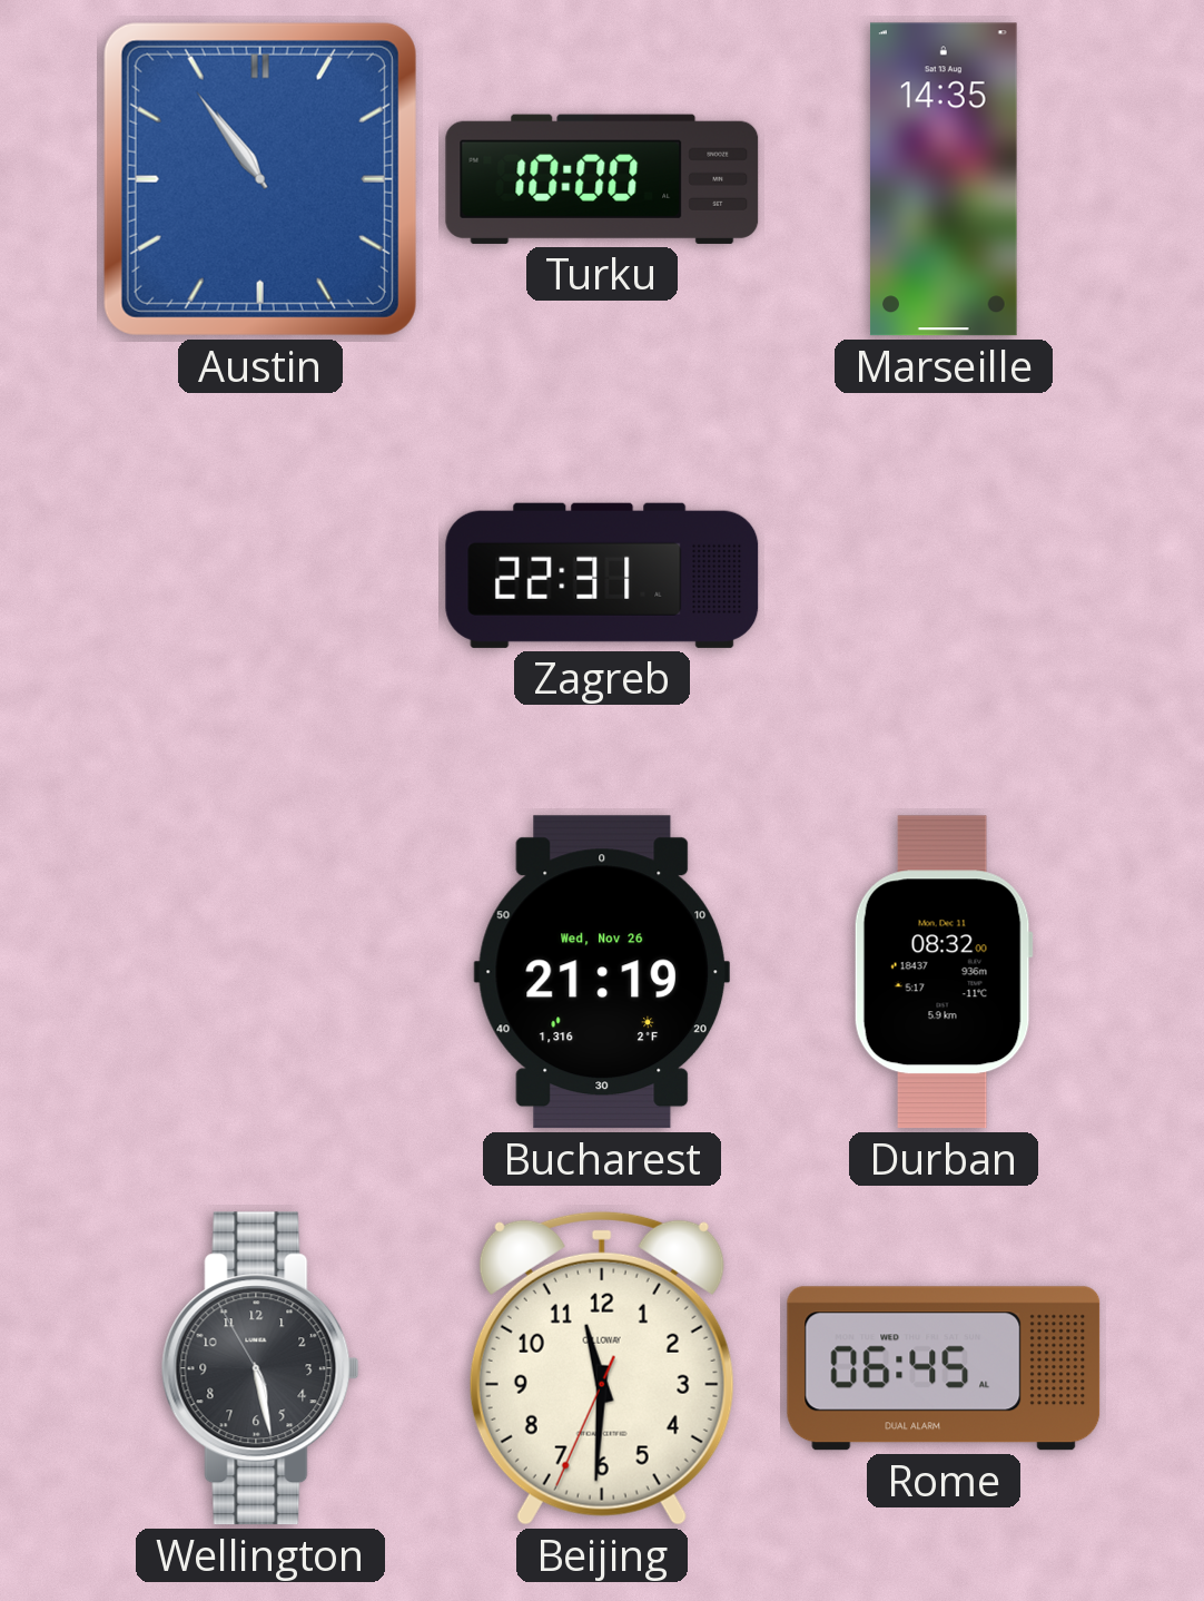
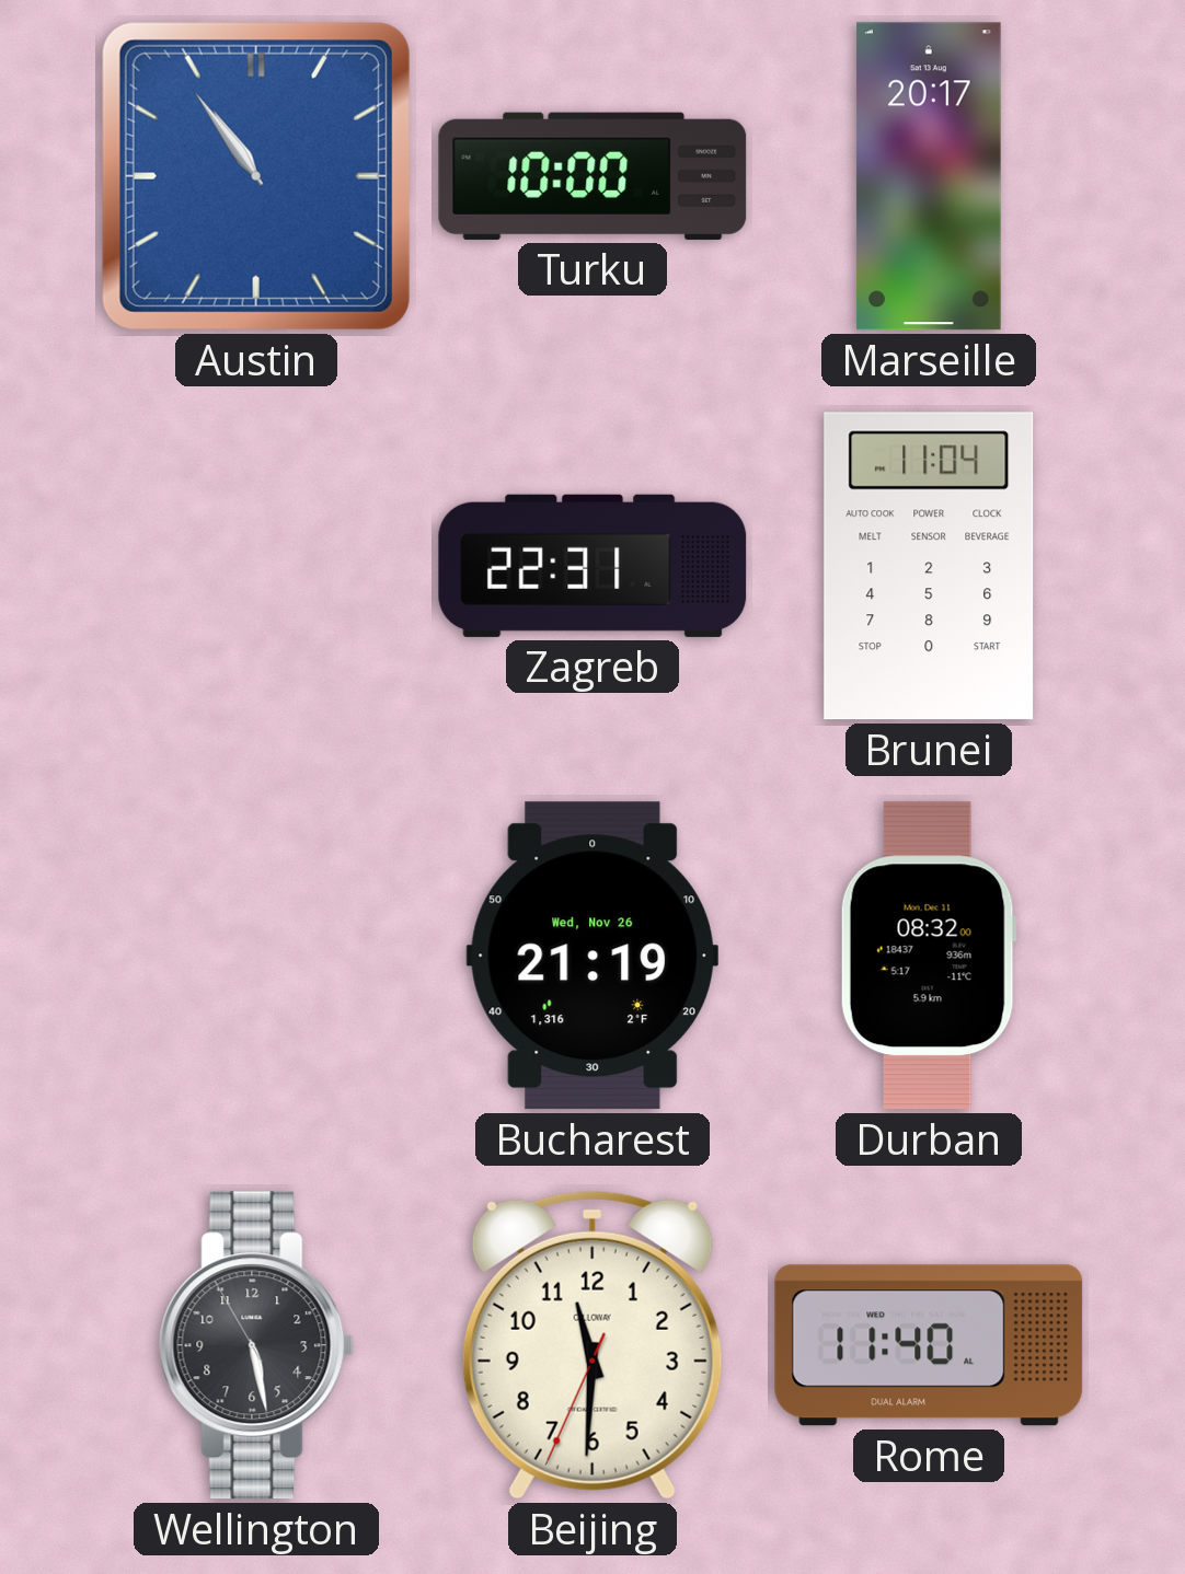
Marseille: 14:35 -> 20:17 (929, 176)
Brunei: none -> 11:04 (929, 566)
Rome: 06:45 -> 11:40 (929, 1345)
